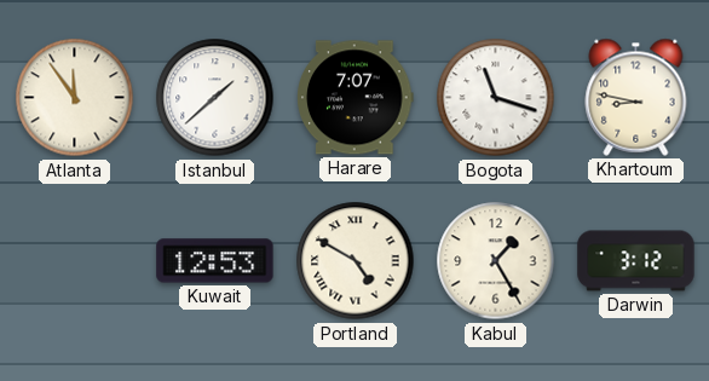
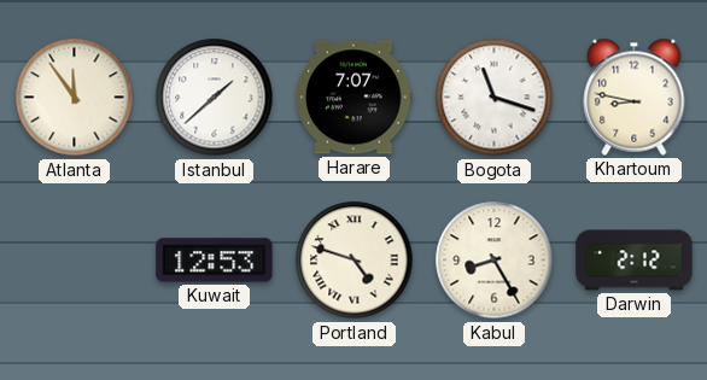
Portland: 4:50 -> 4:48 (355, 261)
Kabul: 1:25 -> 8:25 (495, 261)
Darwin: 3:12 -> 2:12 (635, 261)
